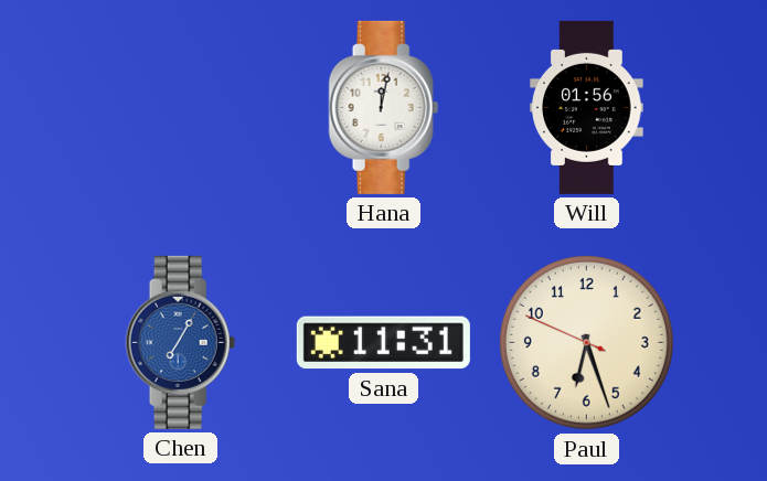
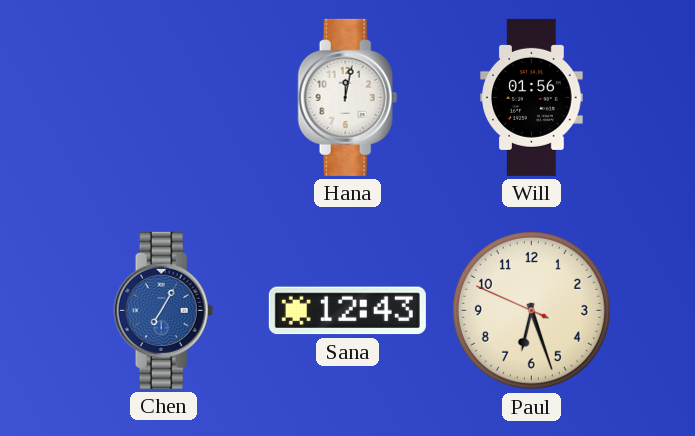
Sana: 11:31 -> 12:43 (347, 311)
